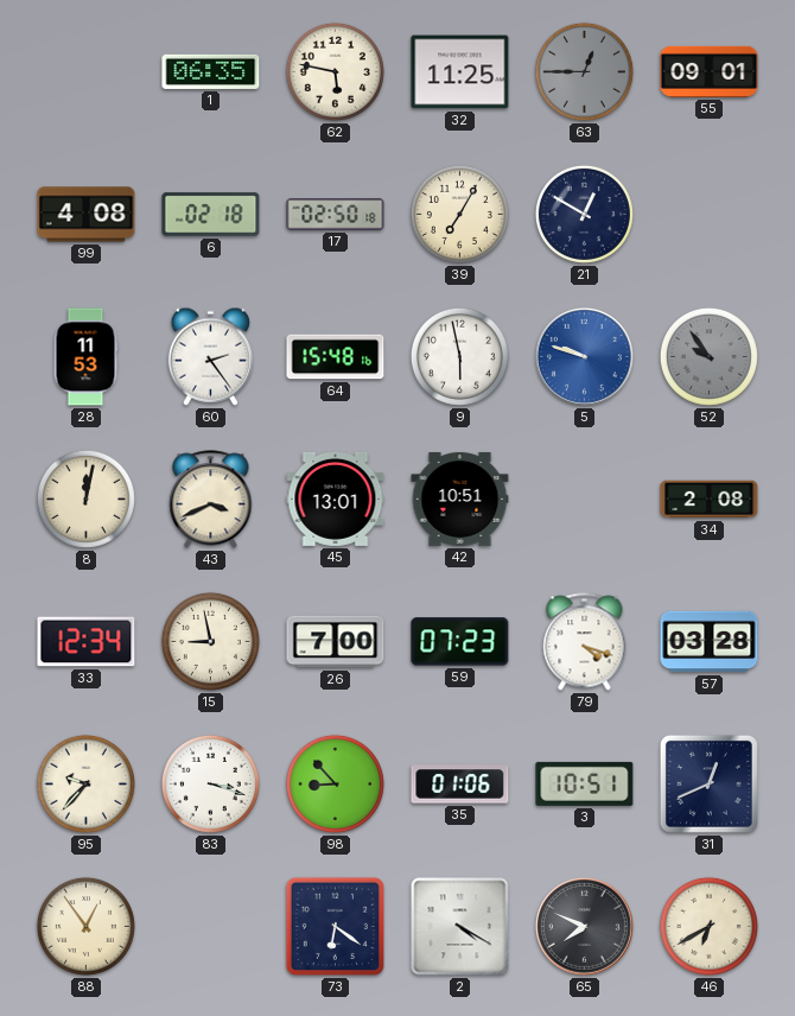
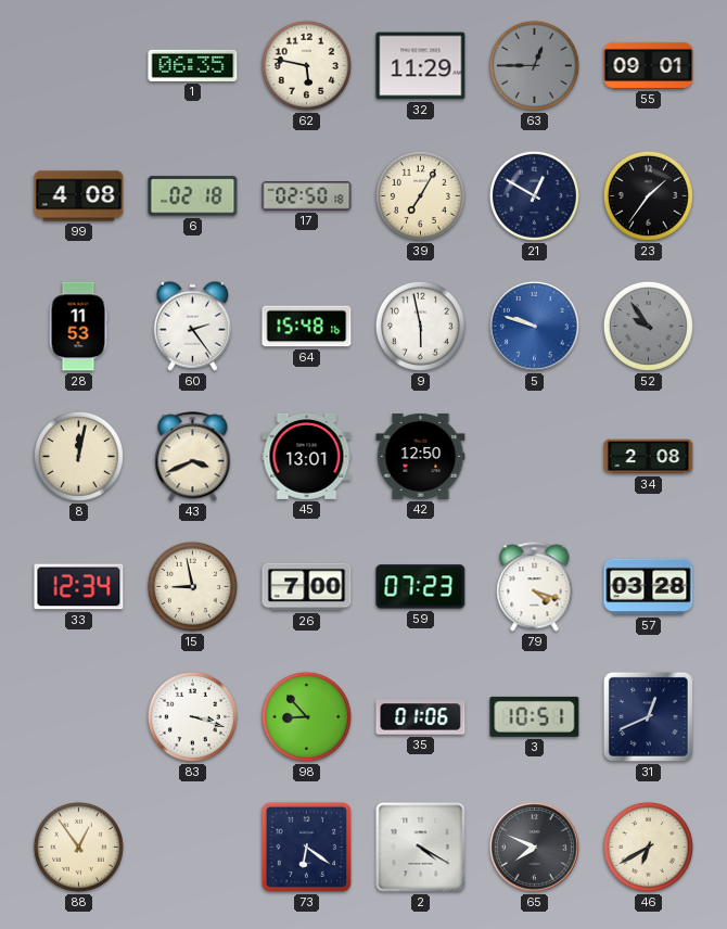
32: 11:25 -> 11:29 (421, 66)
23: none -> 1:36 (648, 195)
42: 10:51 -> 12:50 (421, 456)
95: 9:37 -> none (85, 783)
